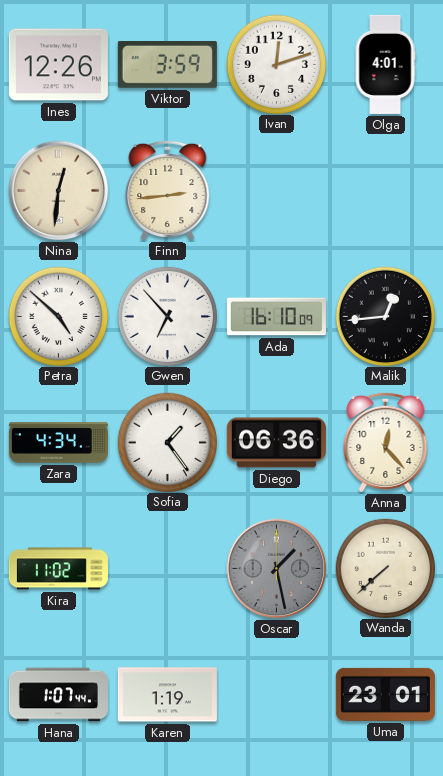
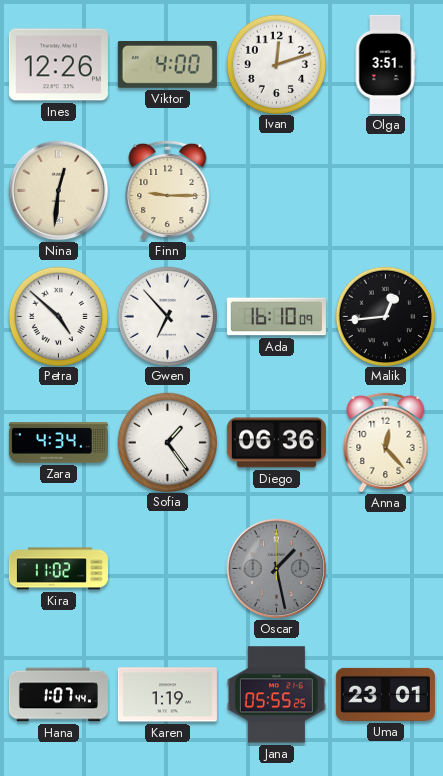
Viktor: 3:59 -> 4:00 (167, 64)
Olga: 4:01 -> 3:51 (385, 64)
Finn: 2:44 -> 9:15 (168, 190)
Wanda: 7:38 -> none (385, 568)
Jana: none -> 05:55 (276, 695)
